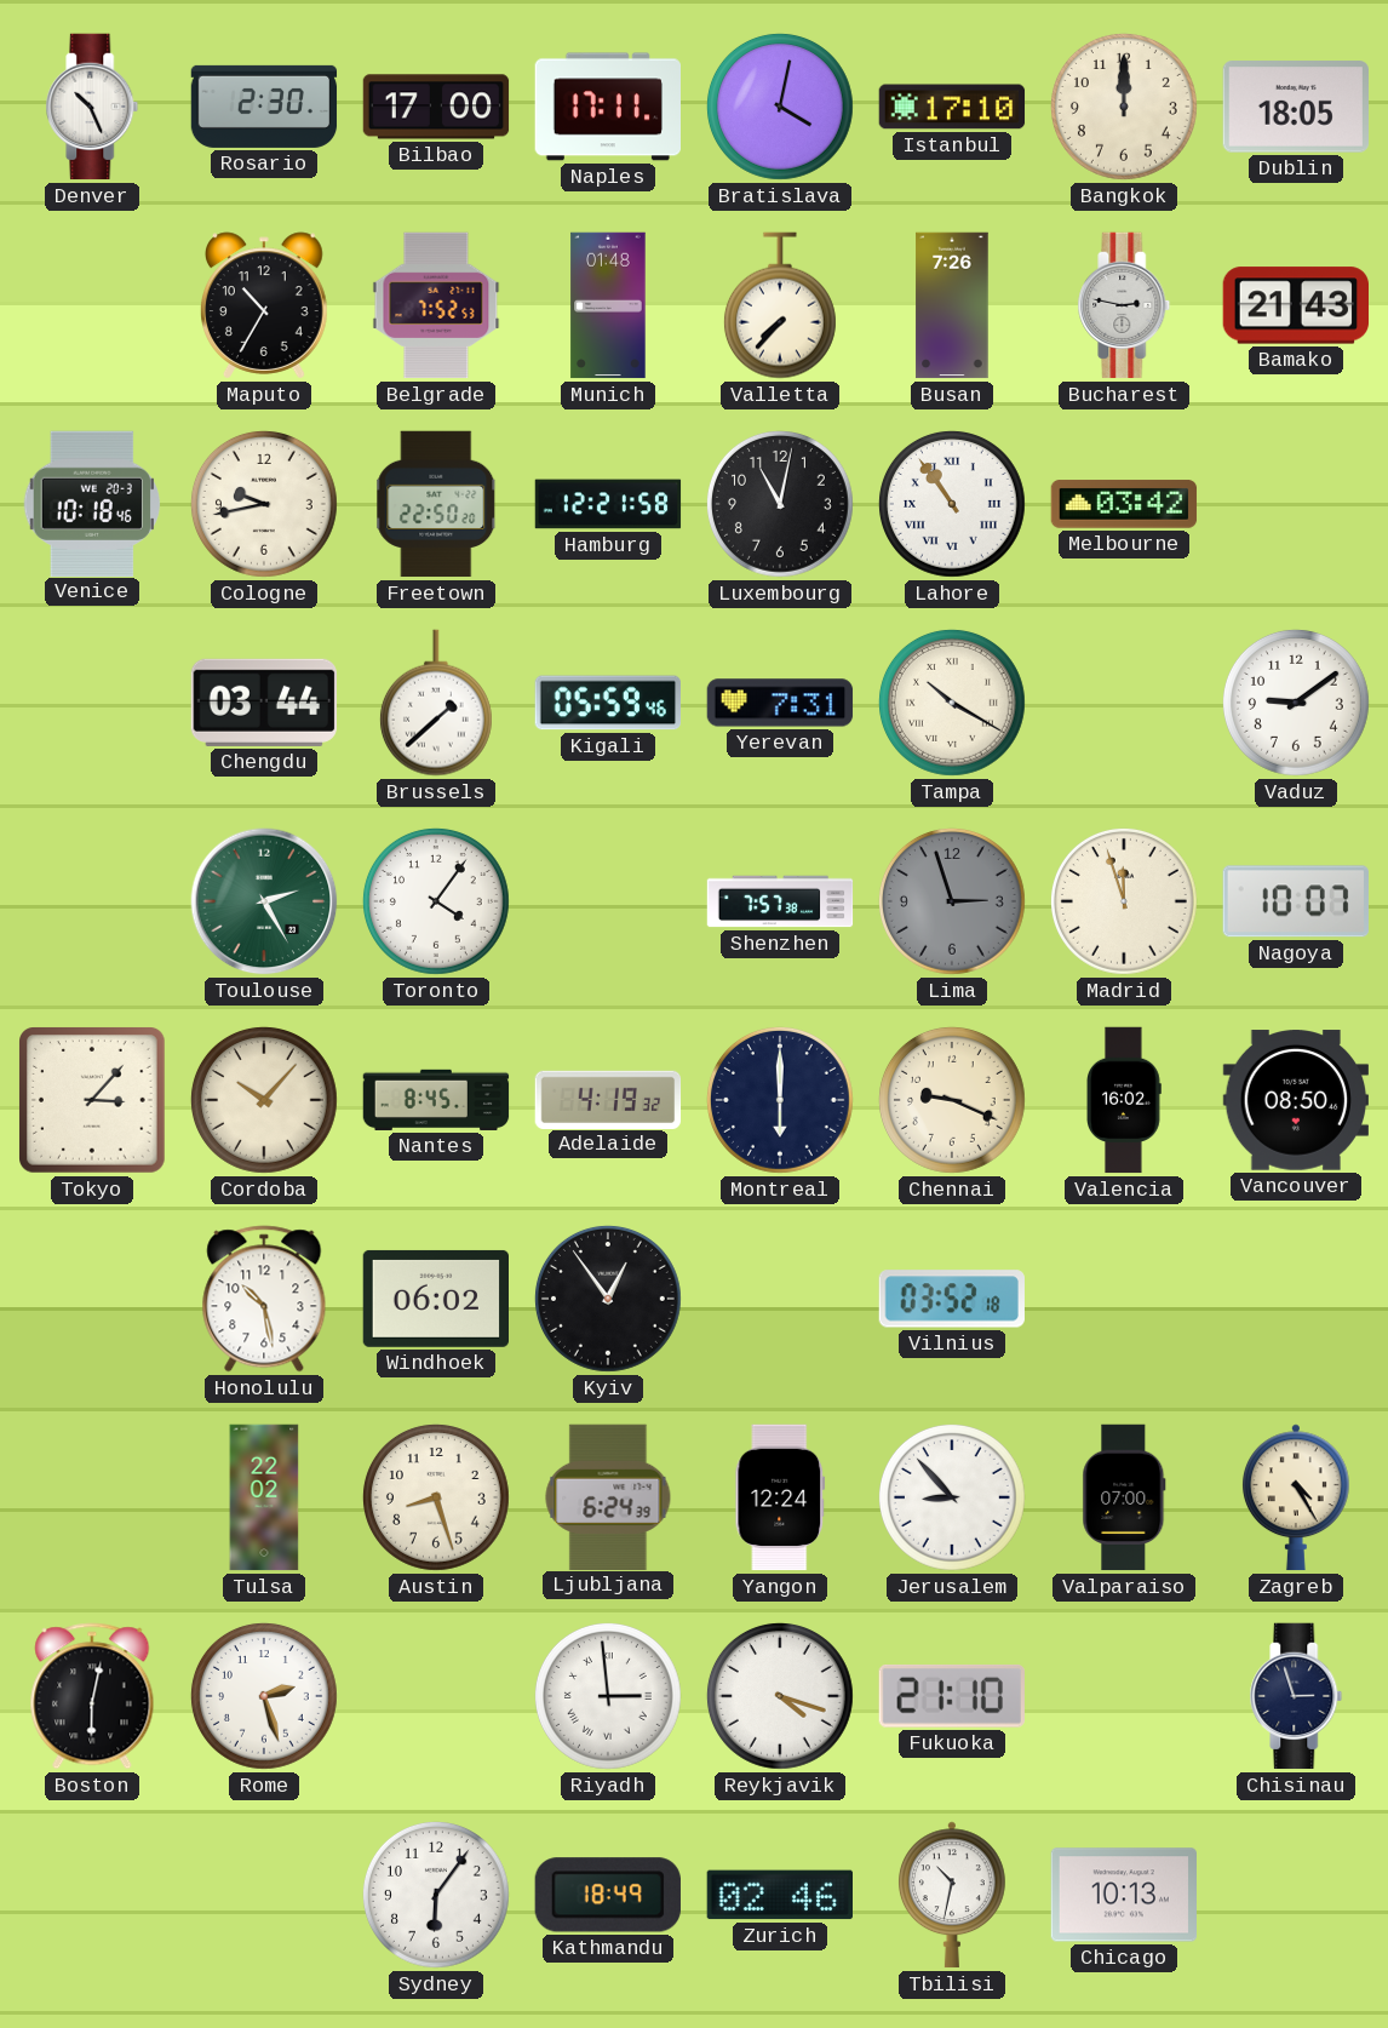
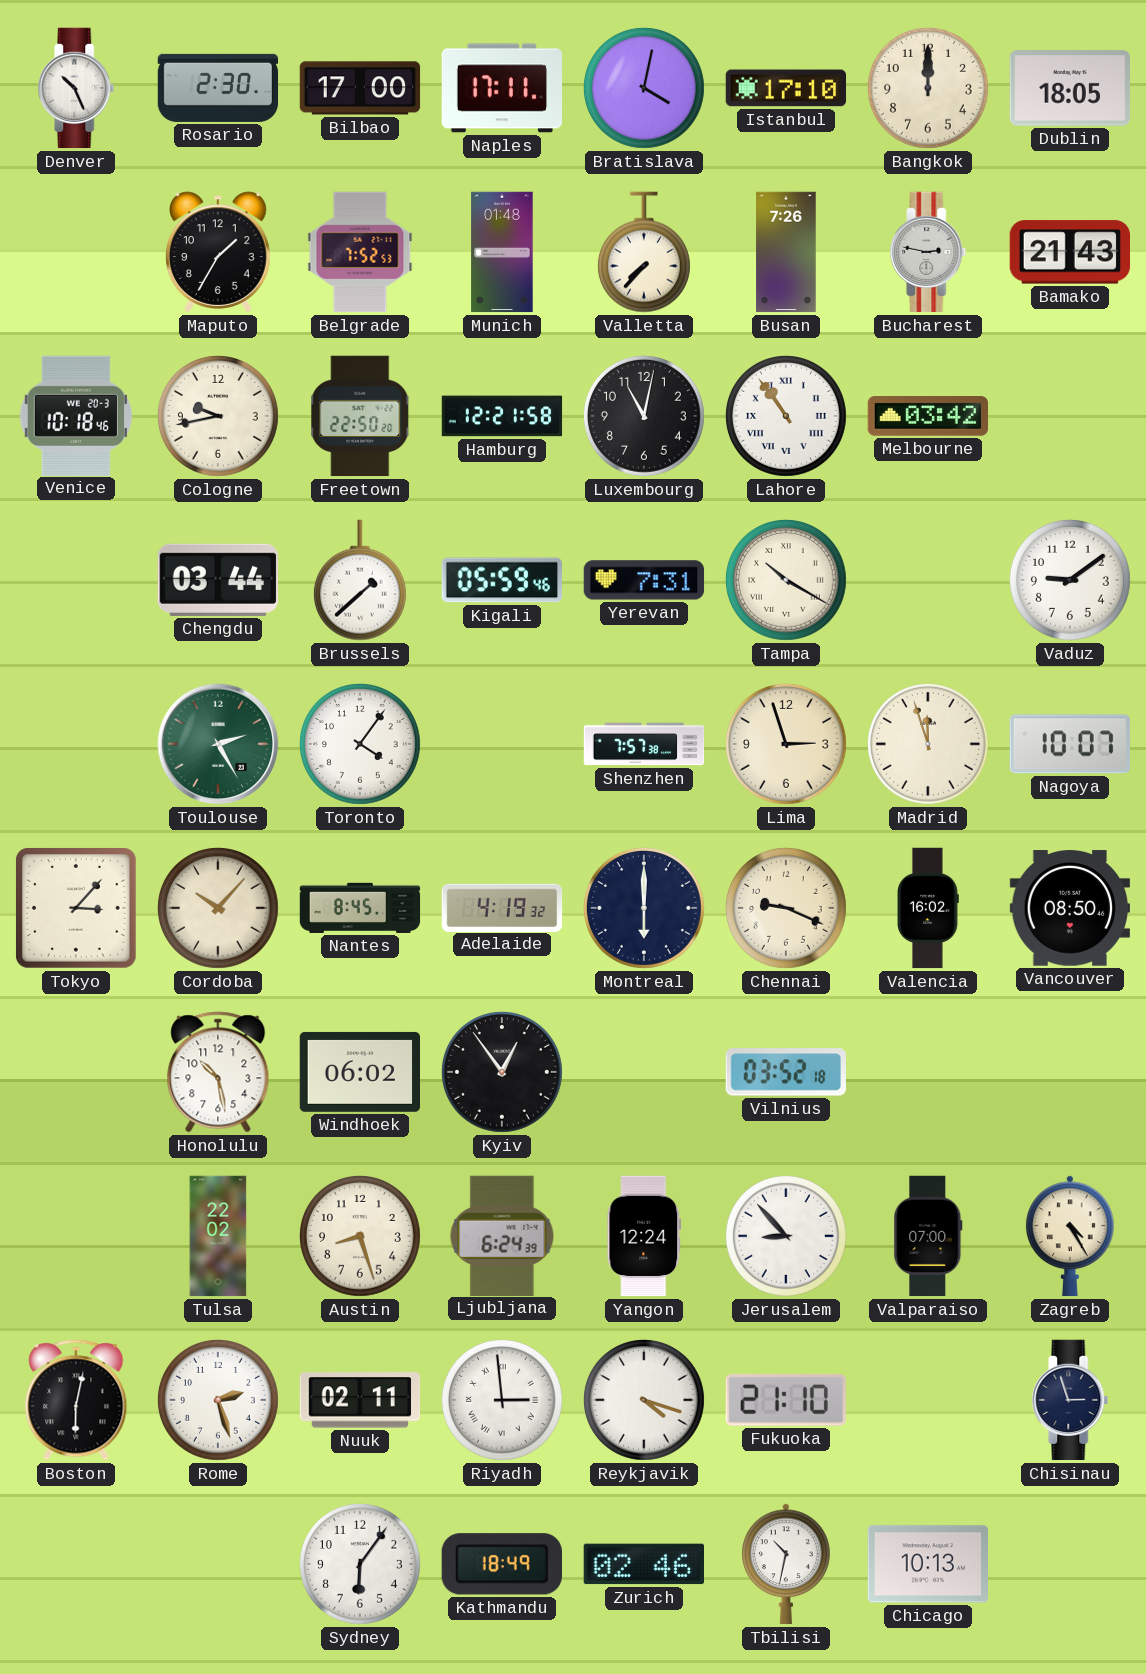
Maputo: 10:35 -> 1:35 (219, 252)
Lima dial: grey -> cream (786, 744)
Nuuk: none -> 02:11 (360, 1400)
